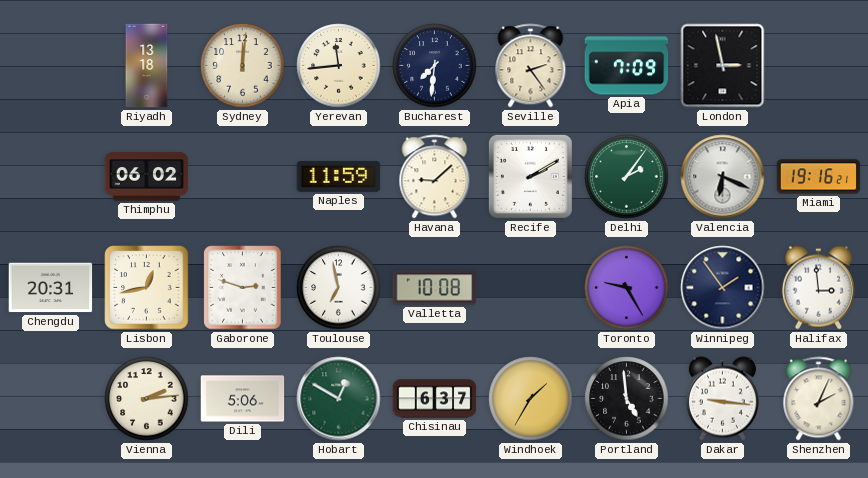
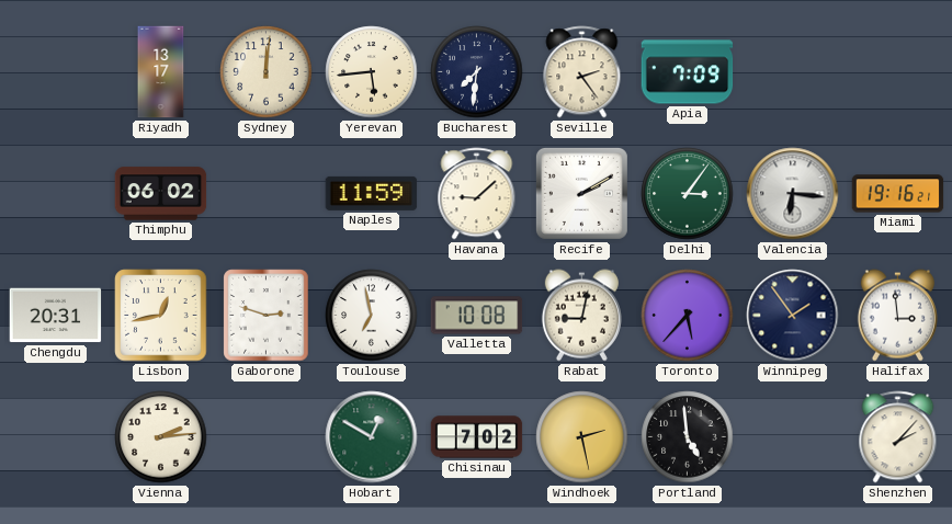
Riyadh: 13:18 -> 13:17 (161, 72)
Yerevan: 11:44 -> 5:44 (372, 72)
London: 2:58 -> none (723, 66)
Delhi: 2:06 -> 3:06 (688, 194)
Valencia: 6:19 -> 6:16 (793, 194)
Rabat: none -> 9:02 (581, 316)
Toronto: 9:25 -> 5:37 (688, 316)
Dili: 5:06 -> none (243, 399)
Chisinau: 6:37 -> 7:02 (477, 437)
Windhoek: 1:35 -> 2:28 (582, 437)
Dakar: 9:16 -> none (722, 399)
Shenzhen: 2:04 -> 2:07 (898, 437)
